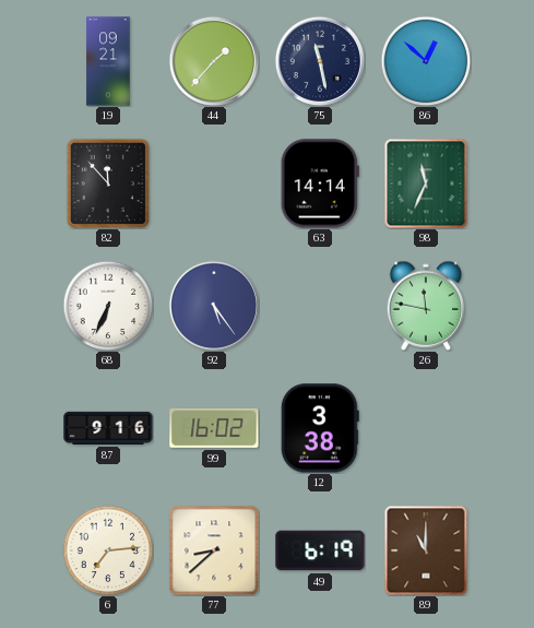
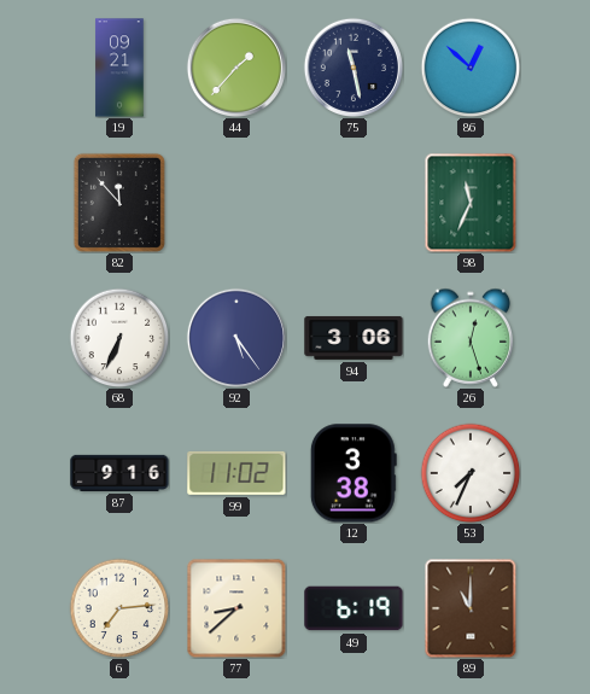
63: 14:14 -> none (320, 183)
94: none -> 3:06 (354, 338)
26: 11:47 -> 12:27 (471, 338)
99: 16:02 -> 11:02 (236, 473)
53: none -> 7:34 (471, 473)
